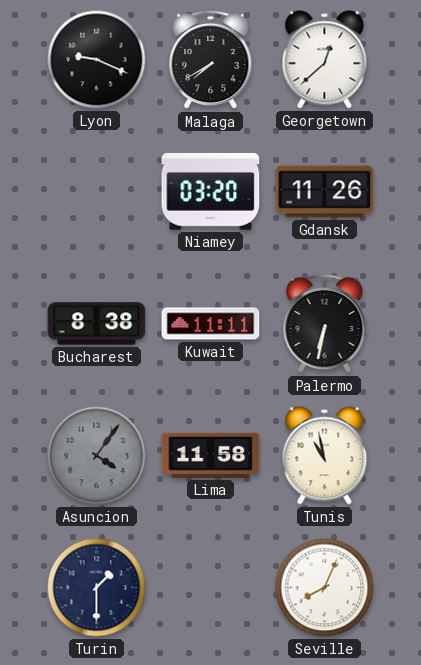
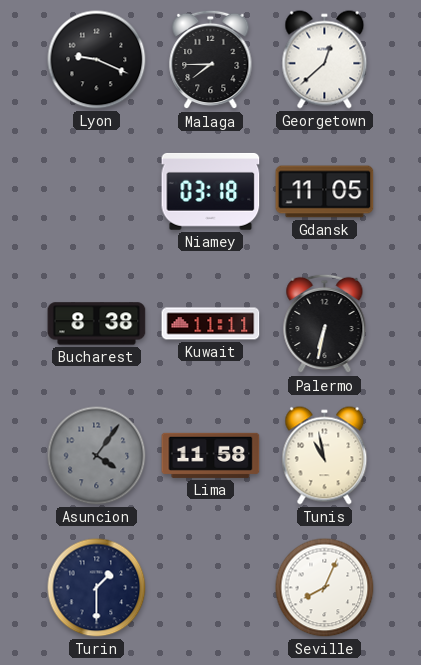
Malaga: 7:40 -> 7:45 (211, 60)
Niamey: 03:20 -> 03:18 (211, 191)
Gdansk: 11:26 -> 11:05 (325, 192)
